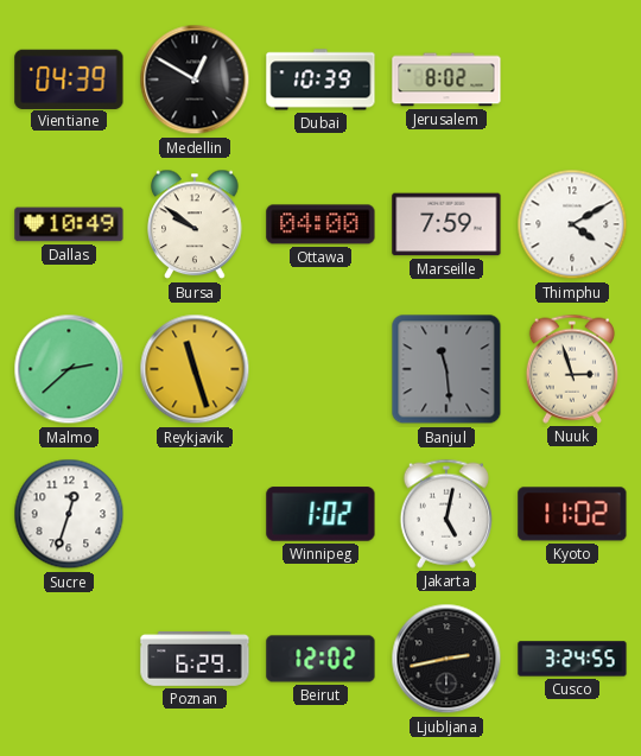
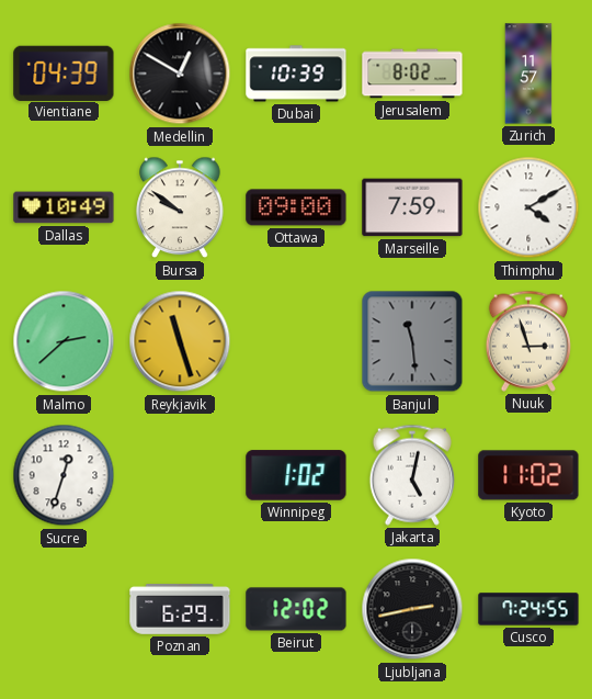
Zurich: none -> 11:57 (528, 74)
Ottawa: 04:00 -> 09:00 (296, 207)
Cusco: 3:24 -> 7:24 (528, 609)
